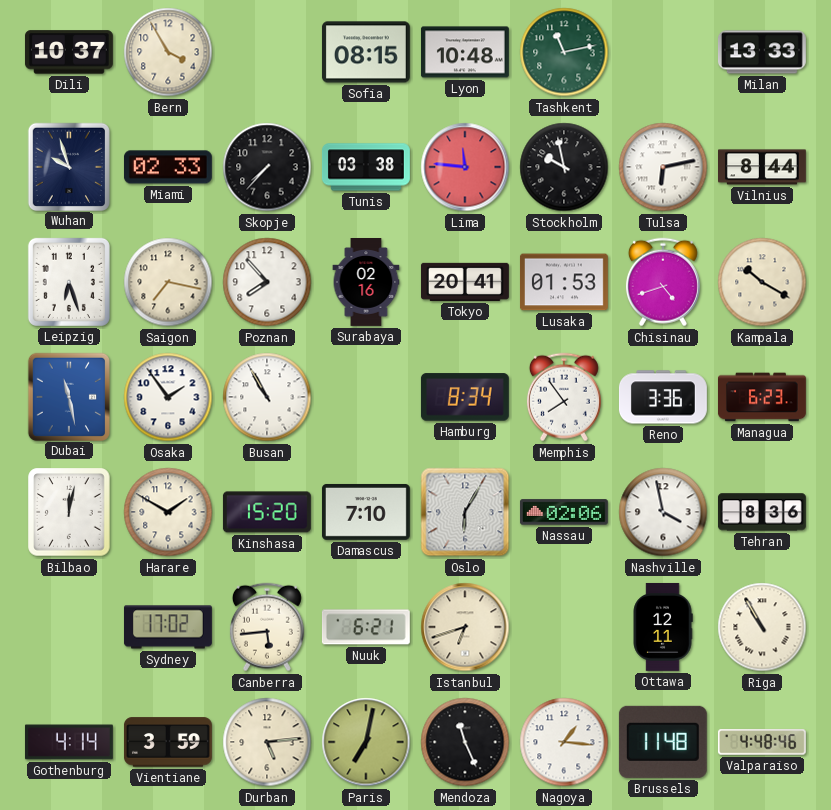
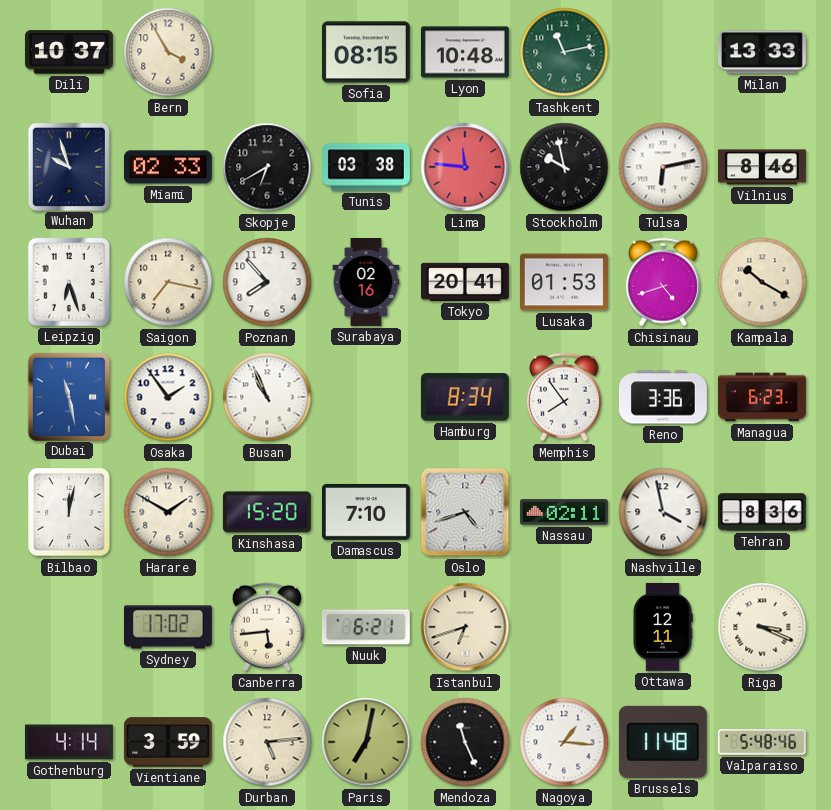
Skopje: 7:37 -> 6:40 (267, 167)
Vilnius: 8:44 -> 8:46 (763, 167)
Busan: 10:55 -> 10:56 (267, 397)
Oslo: 6:05 -> 4:42 (465, 512)
Nassau: 02:06 -> 02:11 (564, 512)
Riga: 10:55 -> 3:19 (762, 627)
Valparaiso: 4:48 -> 5:48 (762, 742)
